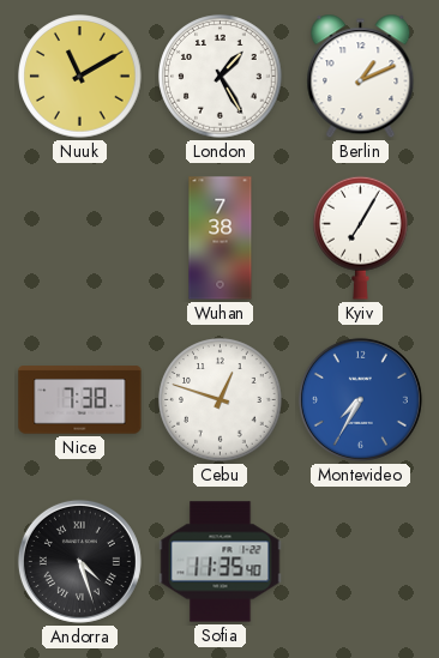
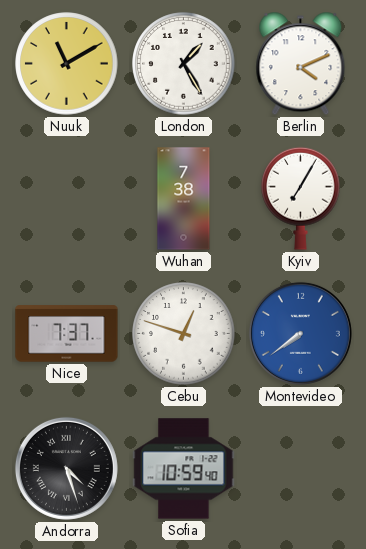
Berlin: 1:11 -> 4:11 (301, 64)
Nice: 7:38 -> 7:37 (67, 334)
Montevideo: 7:35 -> 7:39 (300, 333)
Sofia: 11:35 -> 10:59 (184, 469)
